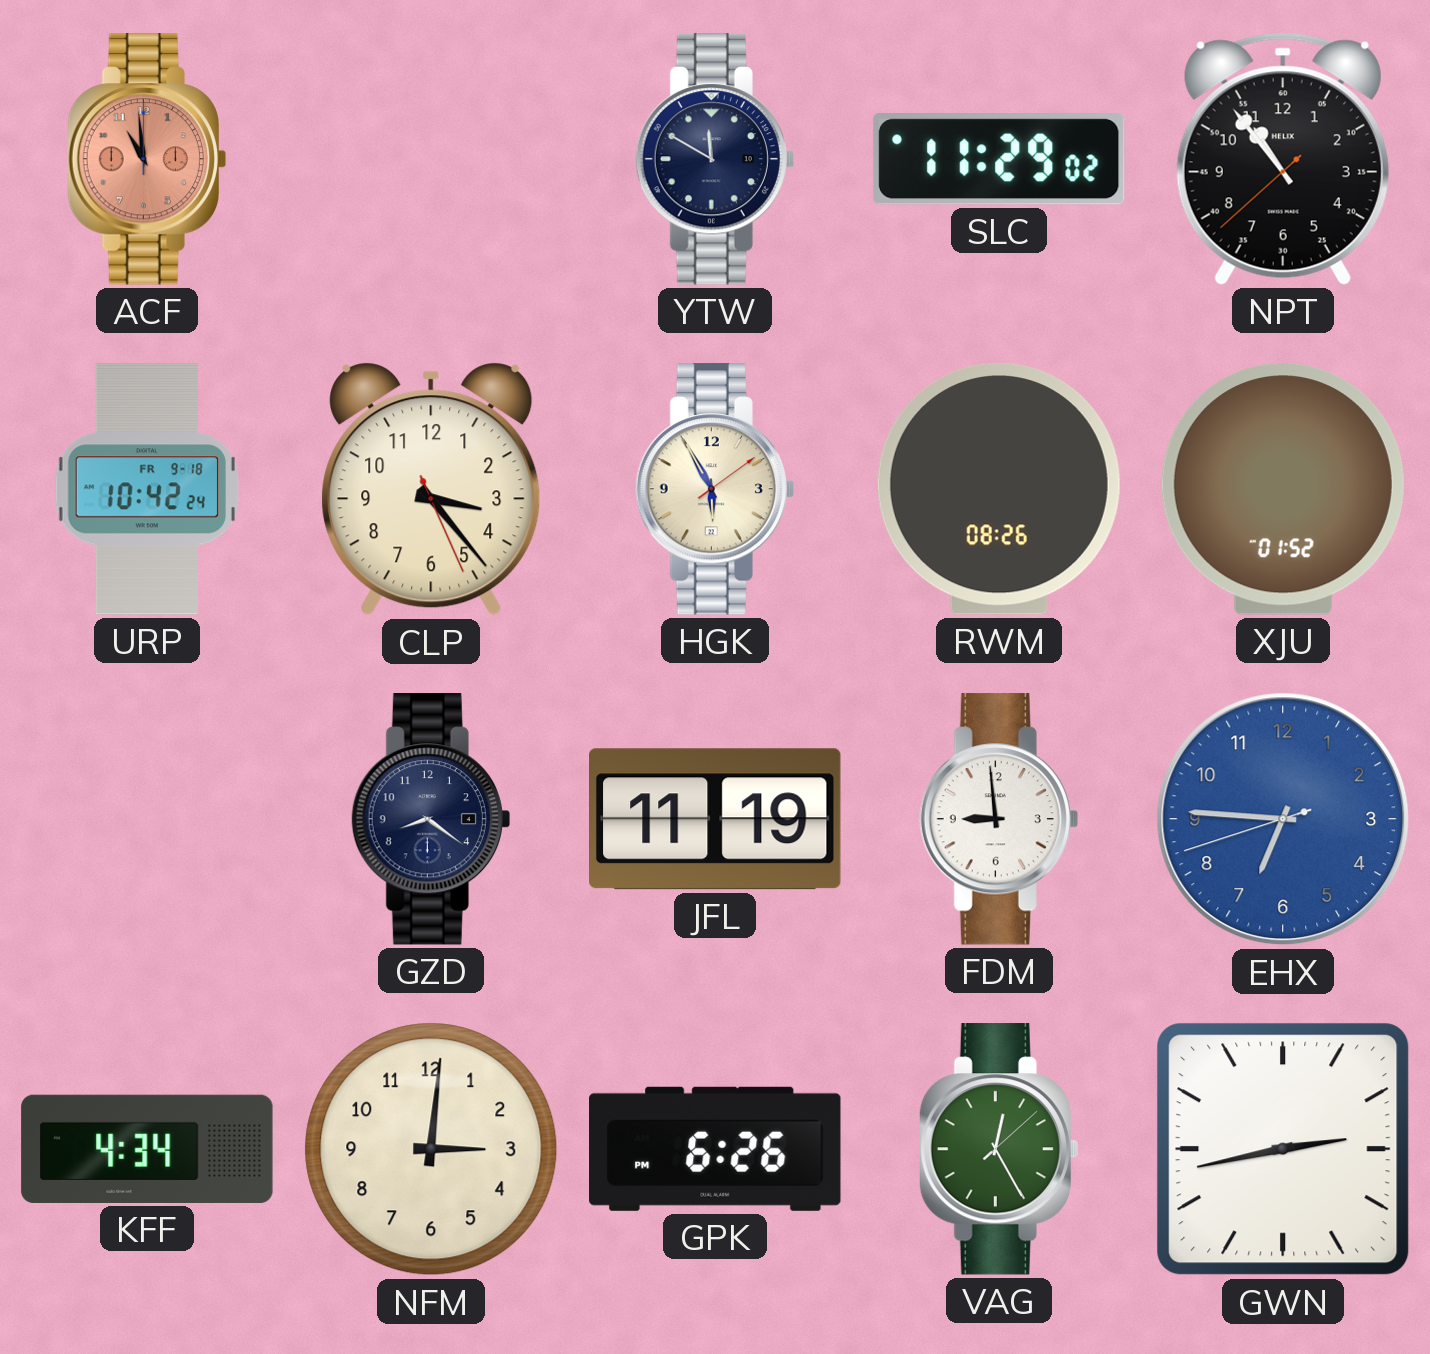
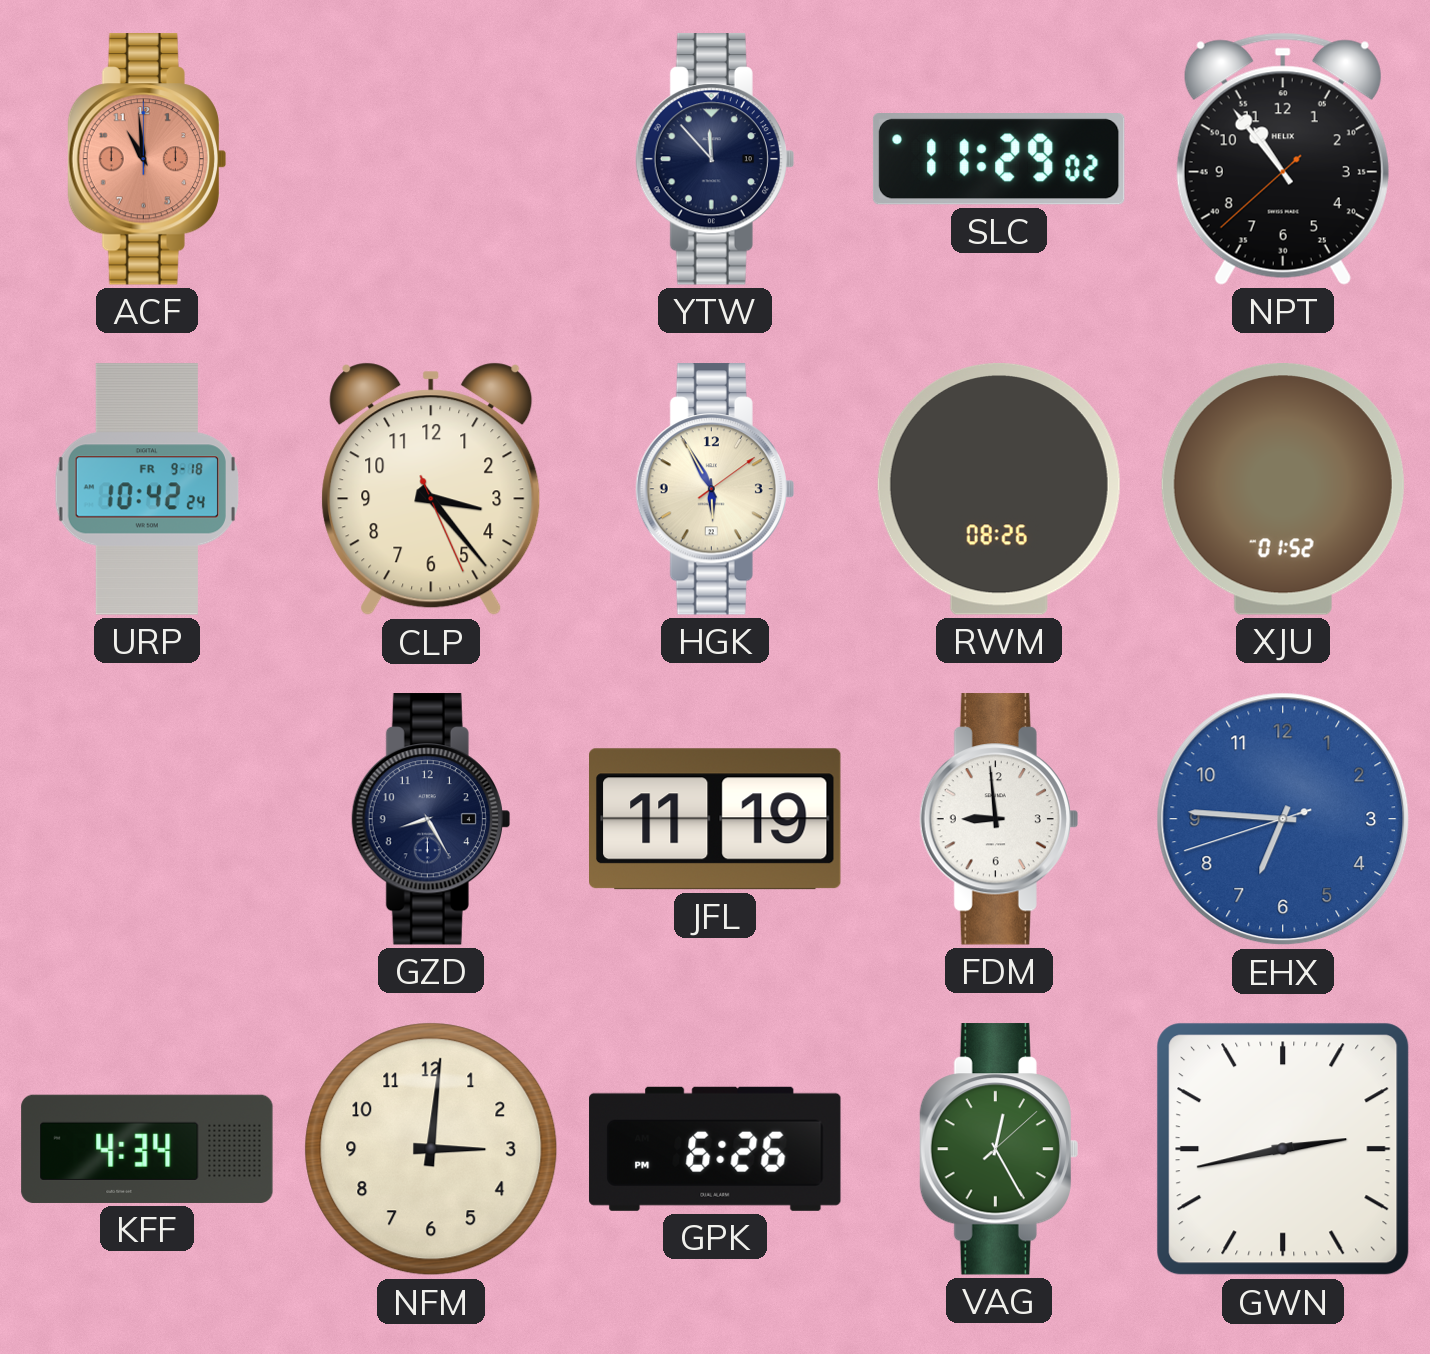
YTW: 11:50 -> 11:53 (715, 159)
GZD: 8:21 -> 8:25 (431, 819)
